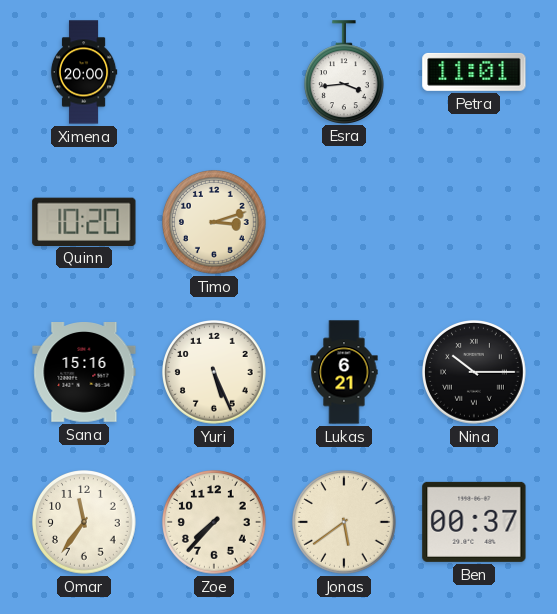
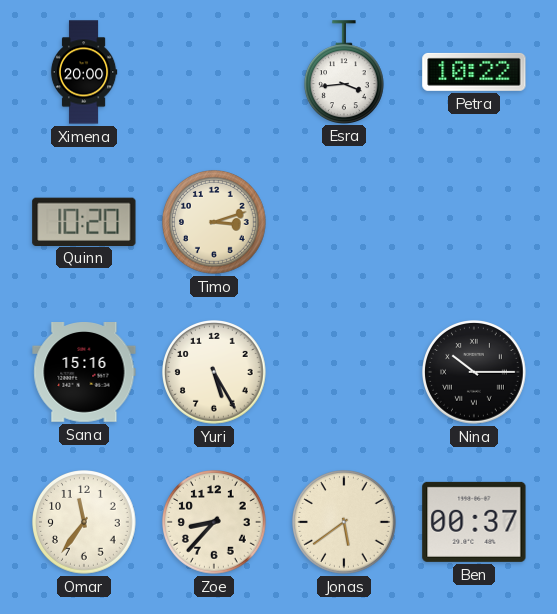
Petra: 11:01 -> 10:22 (474, 72)
Yuri: 5:26 -> 5:25 (215, 373)
Lukas: 6:21 -> none (344, 372)
Zoe: 7:37 -> 8:37 (215, 523)
